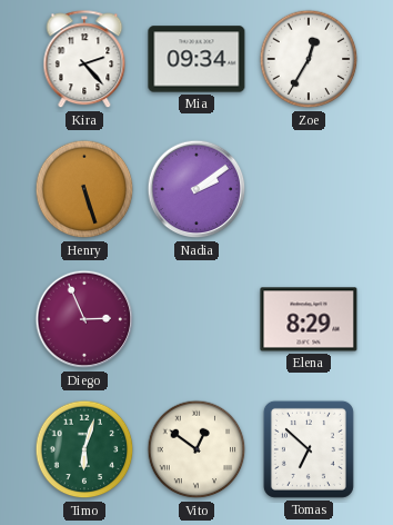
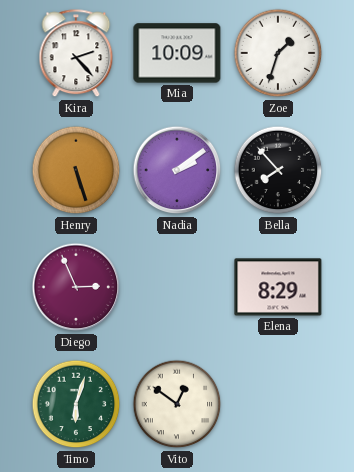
Mia: 09:34 -> 10:09 (177, 53)
Zoe: 12:35 -> 1:33 (278, 53)
Bella: none -> 7:53 (278, 170)
Tomas: 6:52 -> none (309, 449)
